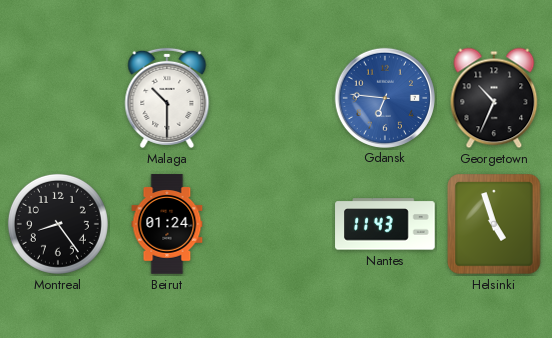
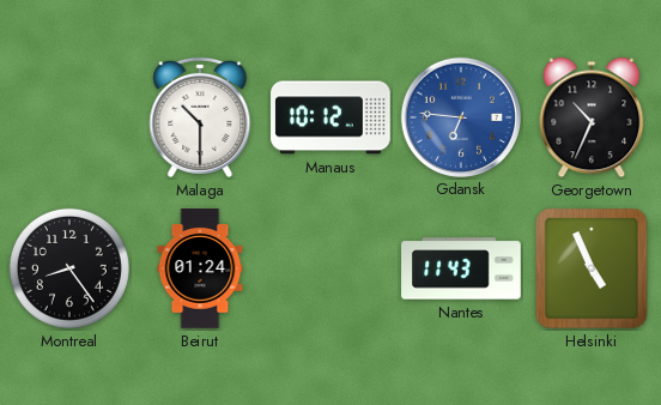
Manaus: none -> 10:12 (330, 117)
Helsinki: 4:57 -> 4:56 (592, 268)
